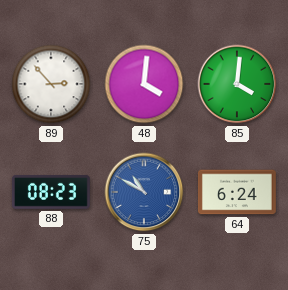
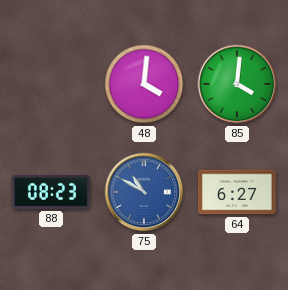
89: 2:53 -> none (51, 84)
64: 6:24 -> 6:27 (237, 192)
